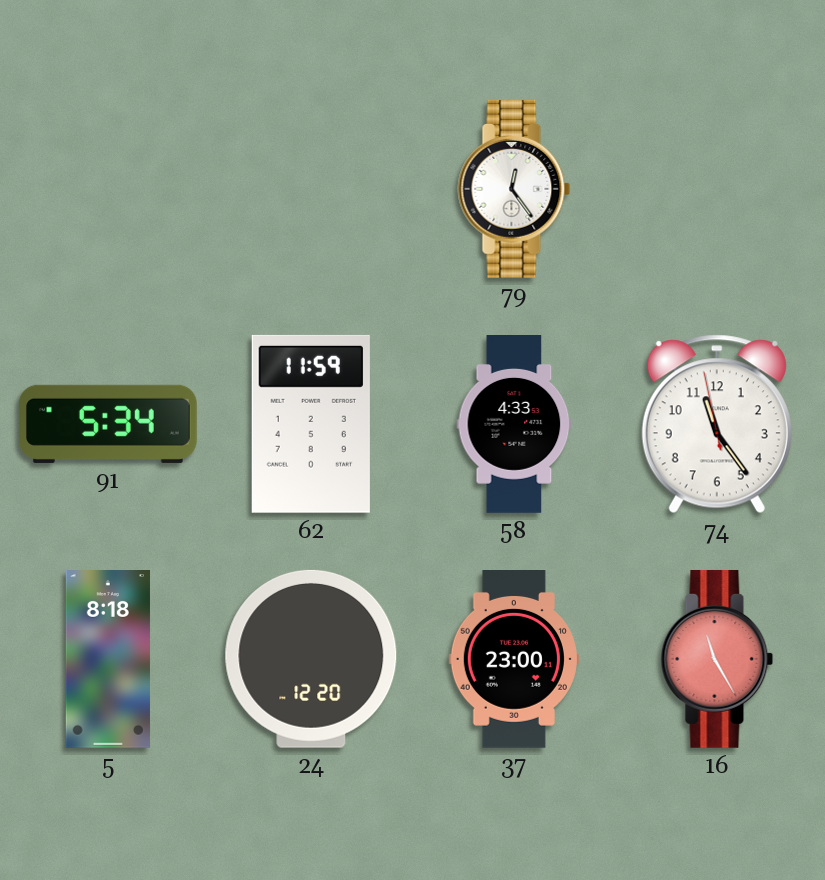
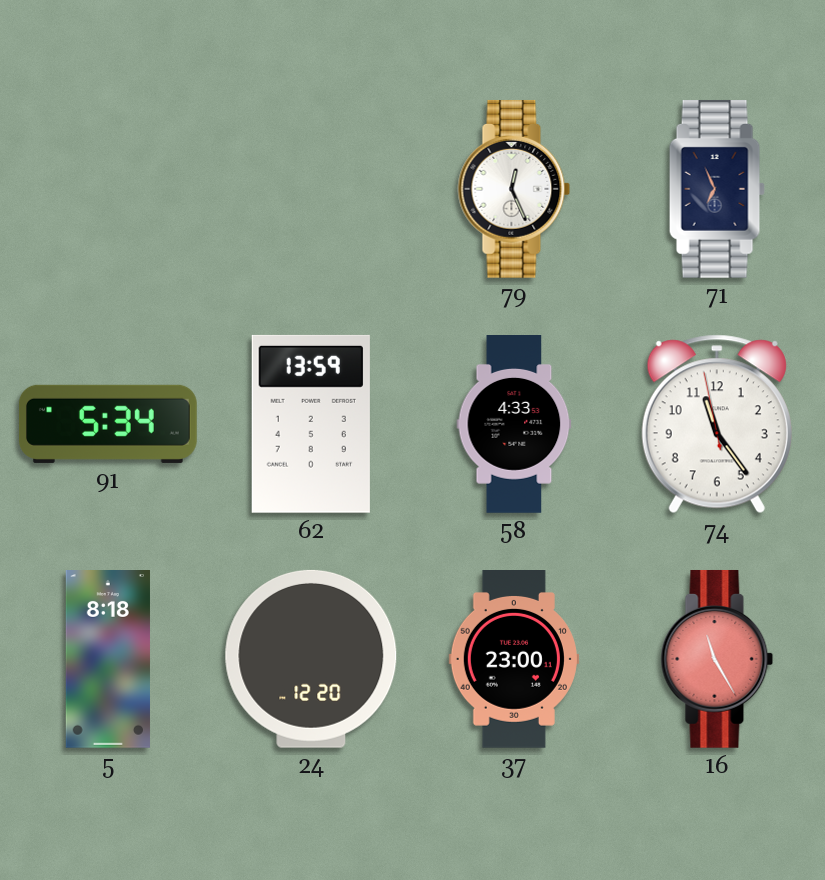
79: 12:24 -> 12:26 (514, 189)
71: none -> 6:56 (717, 189)
62: 11:59 -> 13:59 (311, 424)
